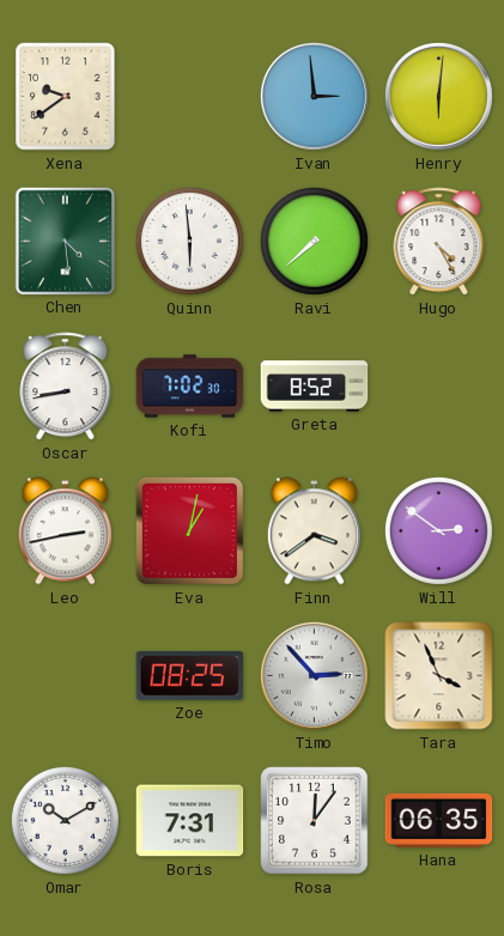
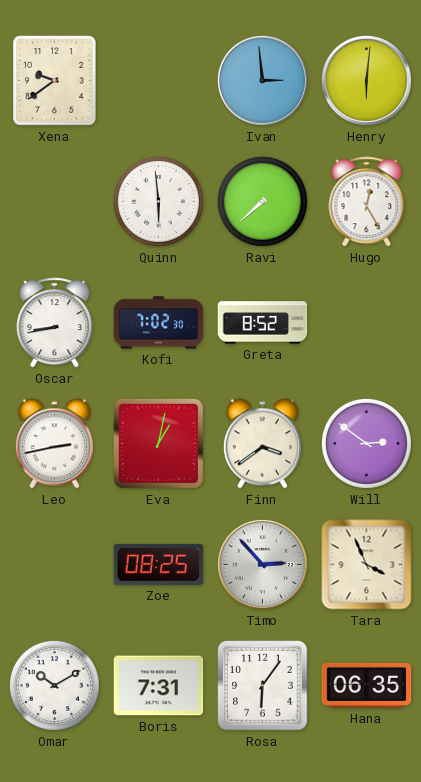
Chen: 4:29 -> none (65, 241)
Hugo: 4:25 -> 12:25 (367, 202)
Rosa: 12:06 -> 6:06 (263, 686)
